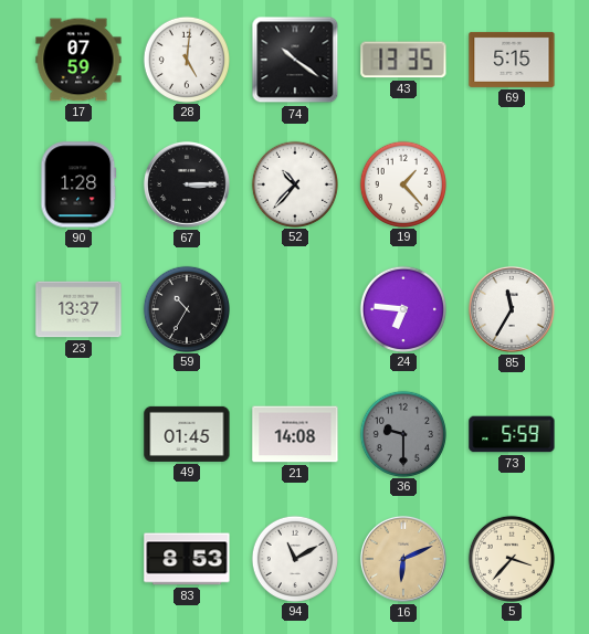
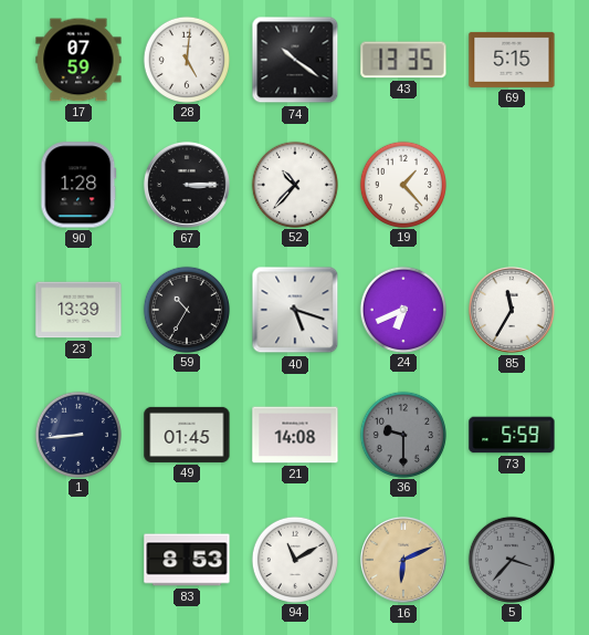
23: 13:37 -> 13:39 (78, 310)
40: none -> 5:18 (295, 310)
24: 6:46 -> 6:41 (402, 309)
1: none -> 8:44 (77, 434)
5 dial: cream -> grey (511, 559)
